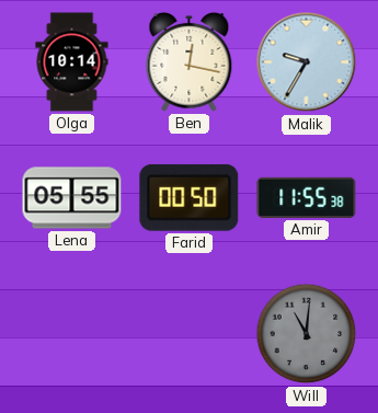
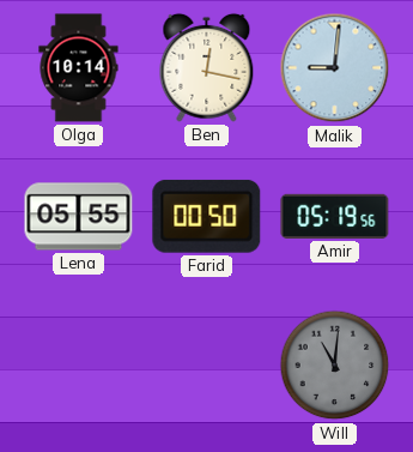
Malik: 9:35 -> 9:01 (335, 68)
Amir: 11:55 -> 05:19 (335, 216)
